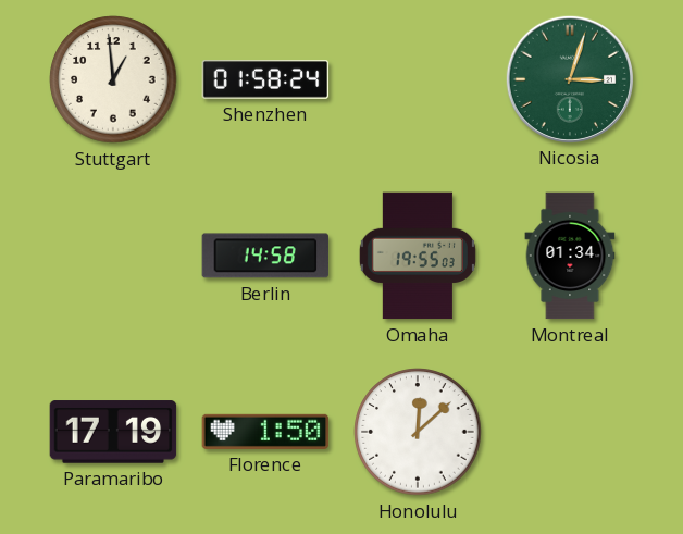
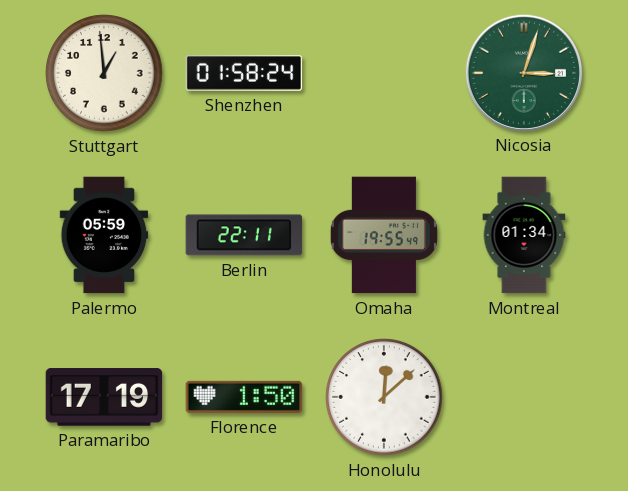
Palermo: none -> 05:59 (104, 235)
Berlin: 14:58 -> 22:11 (244, 235)
Omaha: 19:55:03 -> 19:55:49 (384, 235)
